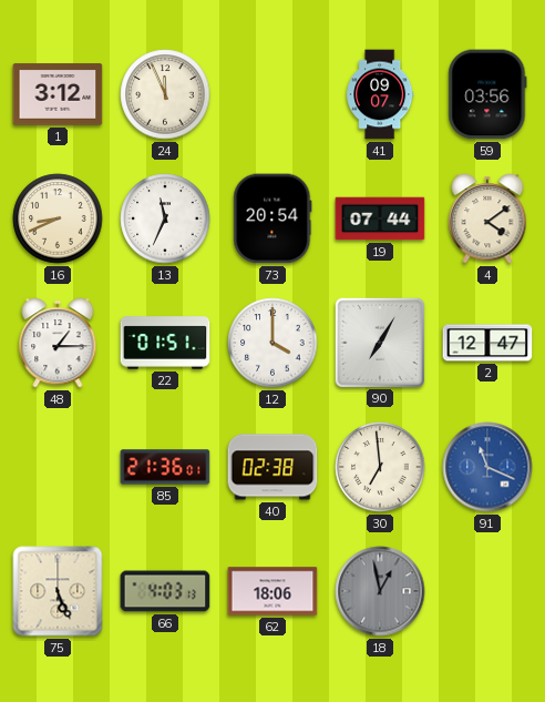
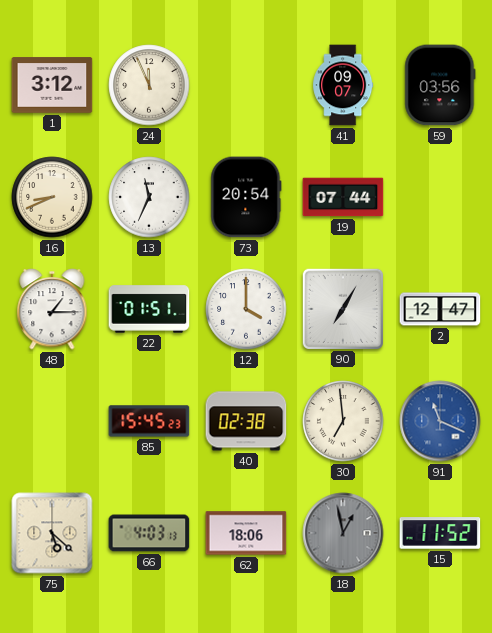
4: 4:09 -> none (487, 218)
85: 21:36 -> 15:45 (149, 421)
75: 5:26 -> 5:22 (52, 533)
15: none -> 11:52 (440, 533)
